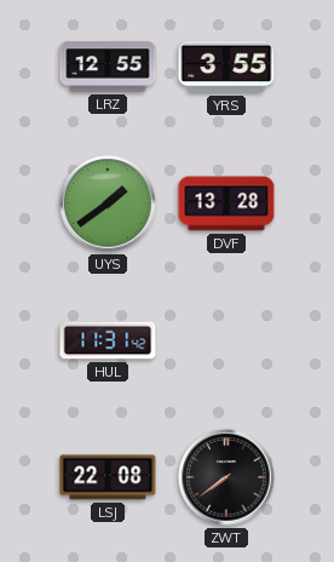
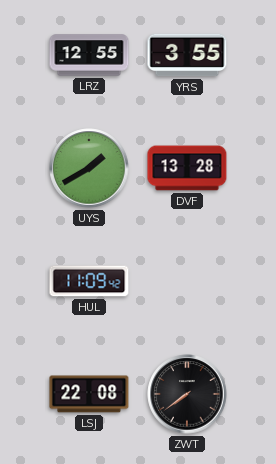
UYS: 1:39 -> 1:40 (89, 168)
HUL: 11:31 -> 11:09 (89, 281)
